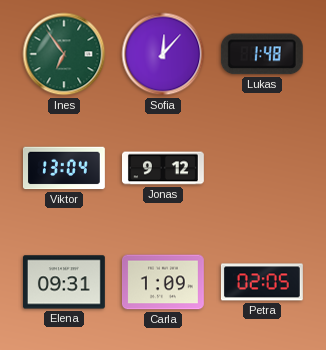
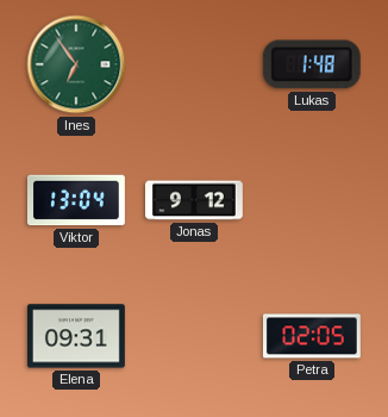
Sofia: 12:07 -> none (163, 54)
Carla: 1:09 -> none (163, 282)
